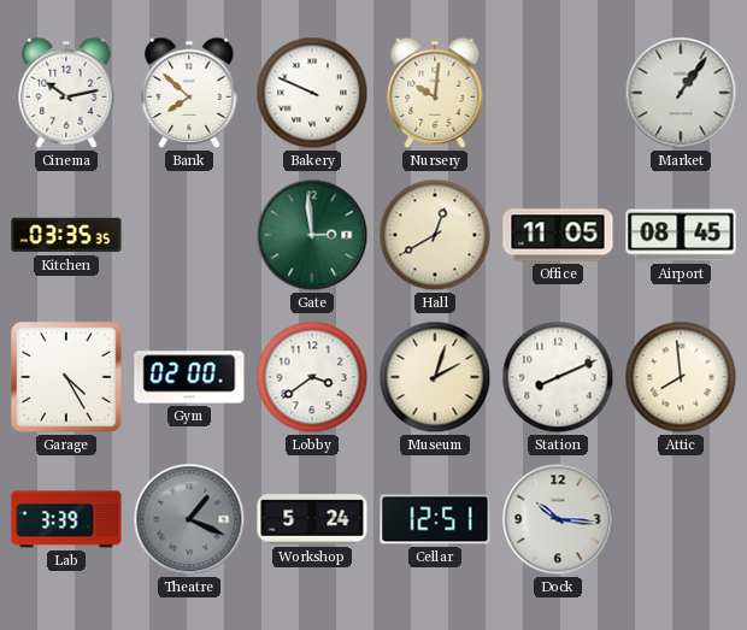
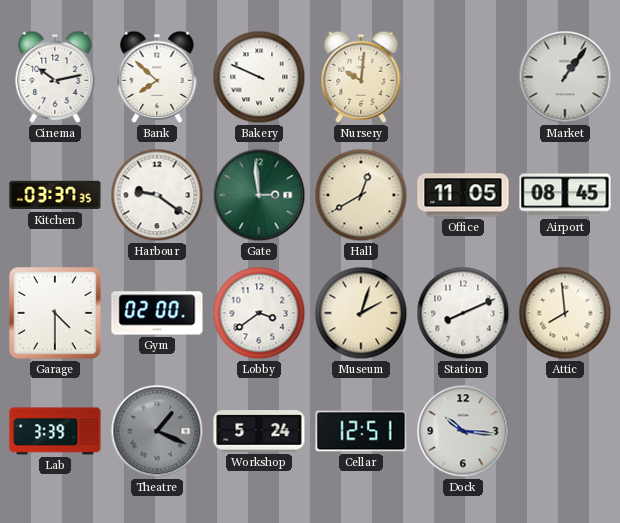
Kitchen: 03:35 -> 03:37 (55, 195)
Harbour: none -> 9:21 (157, 195)
Garage: 4:25 -> 4:30 (55, 313)
